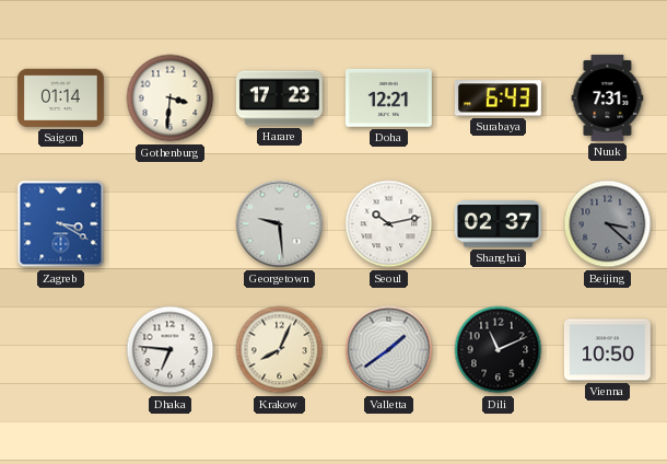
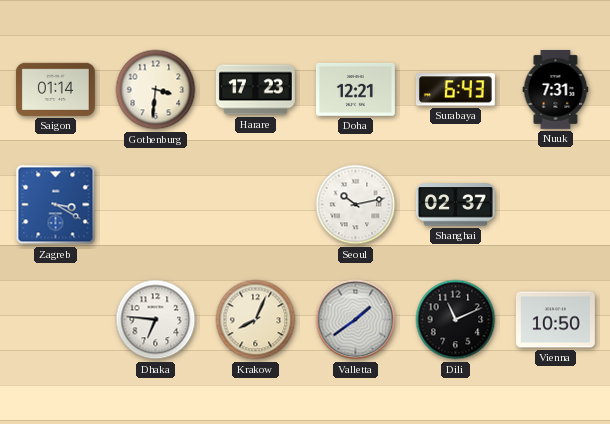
Georgetown: 9:29 -> none (280, 224)
Beijing: 3:22 -> none (608, 224)
